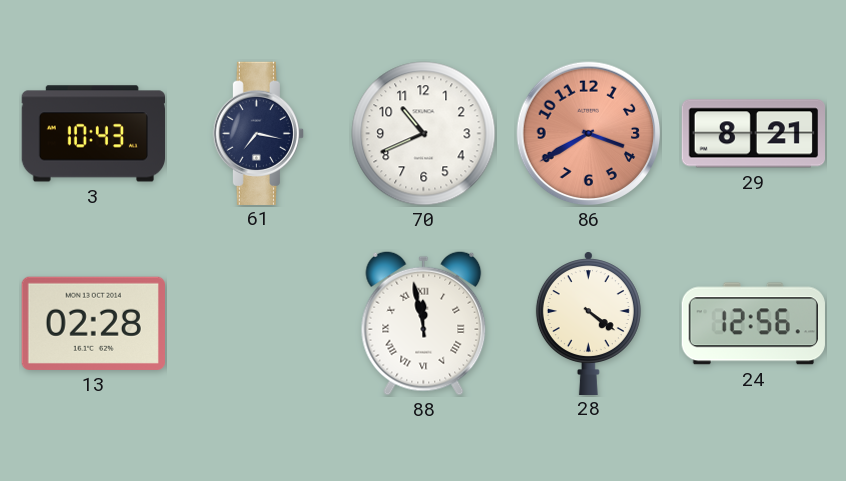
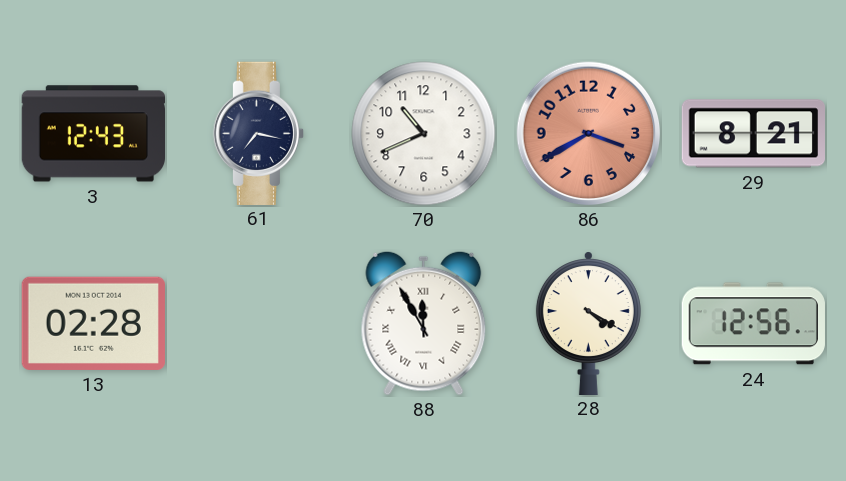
3: 10:43 -> 12:43 (93, 134)
88: 11:58 -> 11:55 (424, 323)
28: 4:21 -> 4:20 (588, 323)
